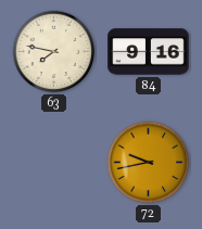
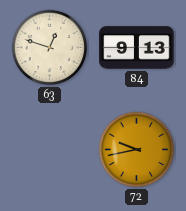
63: 7:47 -> 12:48 (50, 48)
84: 9:16 -> 9:13 (137, 48)
